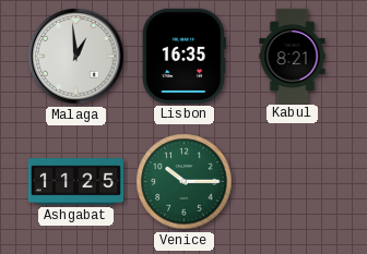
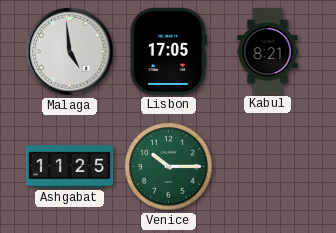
Malaga: 12:59 -> 4:59 (70, 52)
Lisbon: 16:35 -> 17:05 (168, 51)
